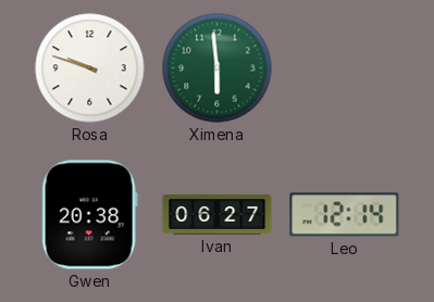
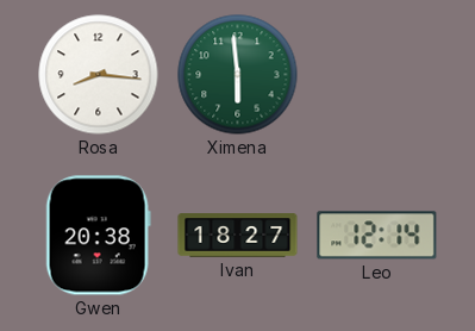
Rosa: 9:48 -> 8:16 (99, 75)
Ivan: 06:27 -> 18:27 (238, 236)
